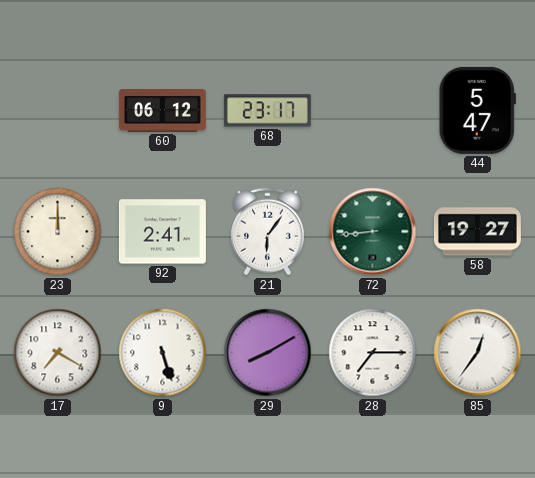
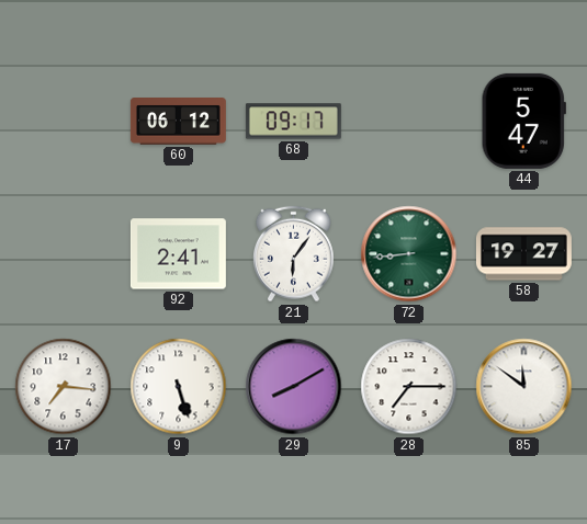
68: 23:17 -> 09:17 (293, 122)
23: 12:00 -> none (58, 232)
17: 7:20 -> 7:16 (64, 387)
85: 12:36 -> 11:51 (524, 387)
